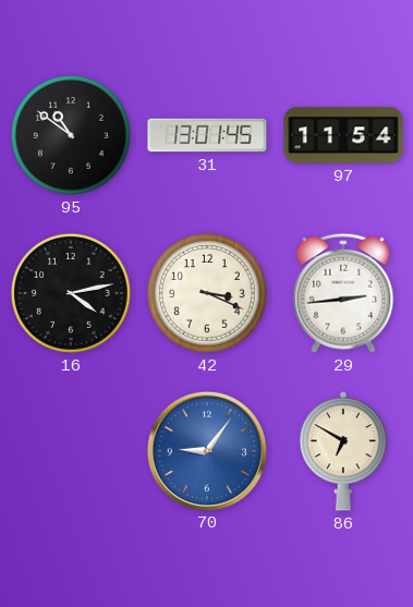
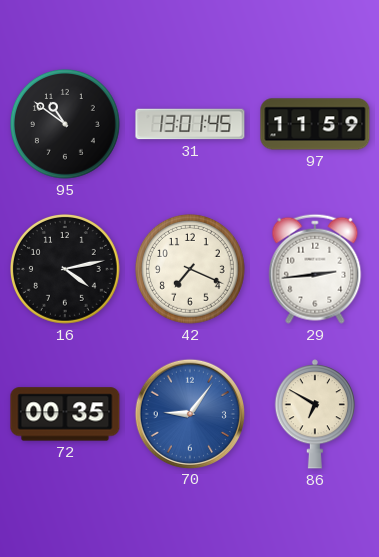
97: 11:54 -> 11:59 (315, 124)
42: 3:19 -> 7:19 (191, 270)
72: none -> 00:35 (65, 414)
